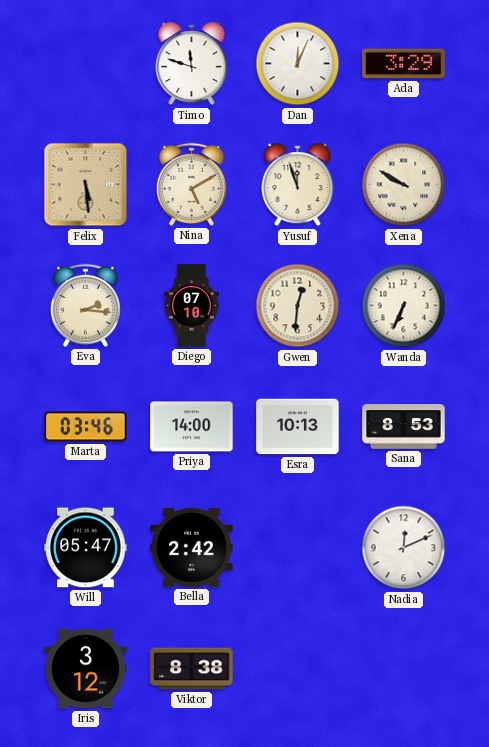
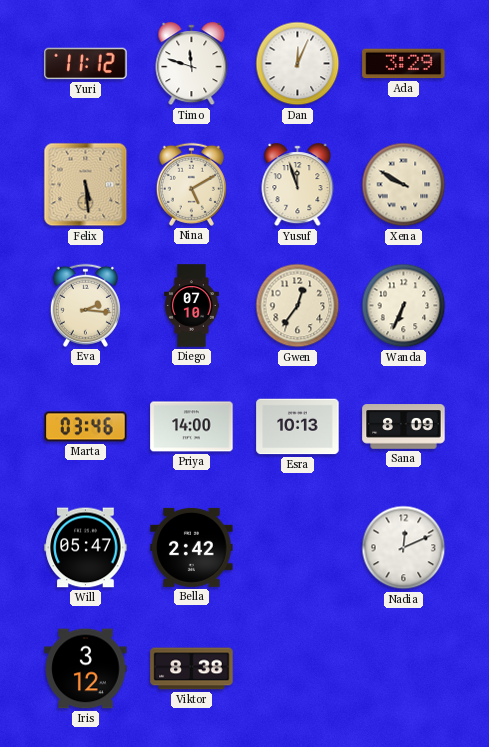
Yuri: none -> 11:12 (86, 64)
Gwen: 12:31 -> 12:36 (298, 306)
Sana: 8:53 -> 8:09 (404, 427)
